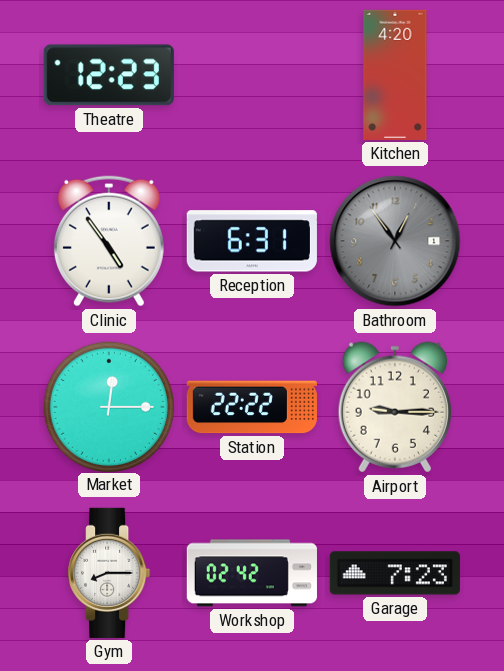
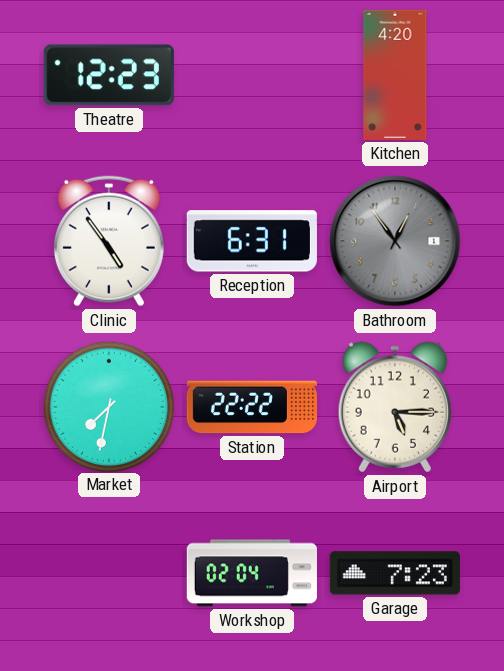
Market: 12:15 -> 7:32 (108, 406)
Airport: 9:15 -> 5:15 (395, 407)
Gym: 8:15 -> none (109, 573)
Workshop: 02:42 -> 02:04 (252, 573)
